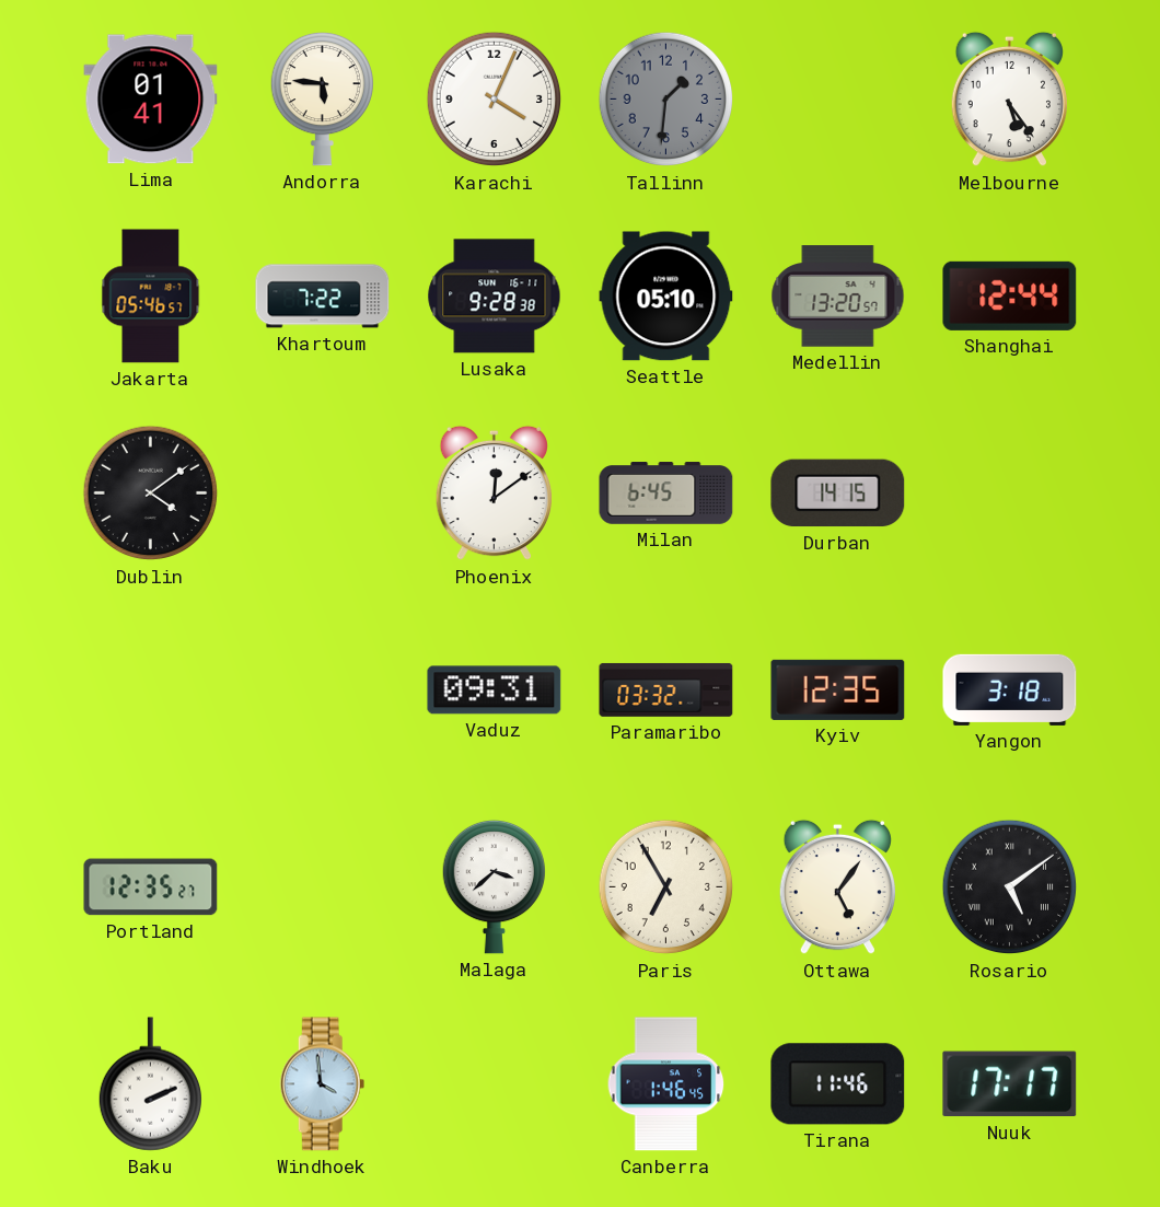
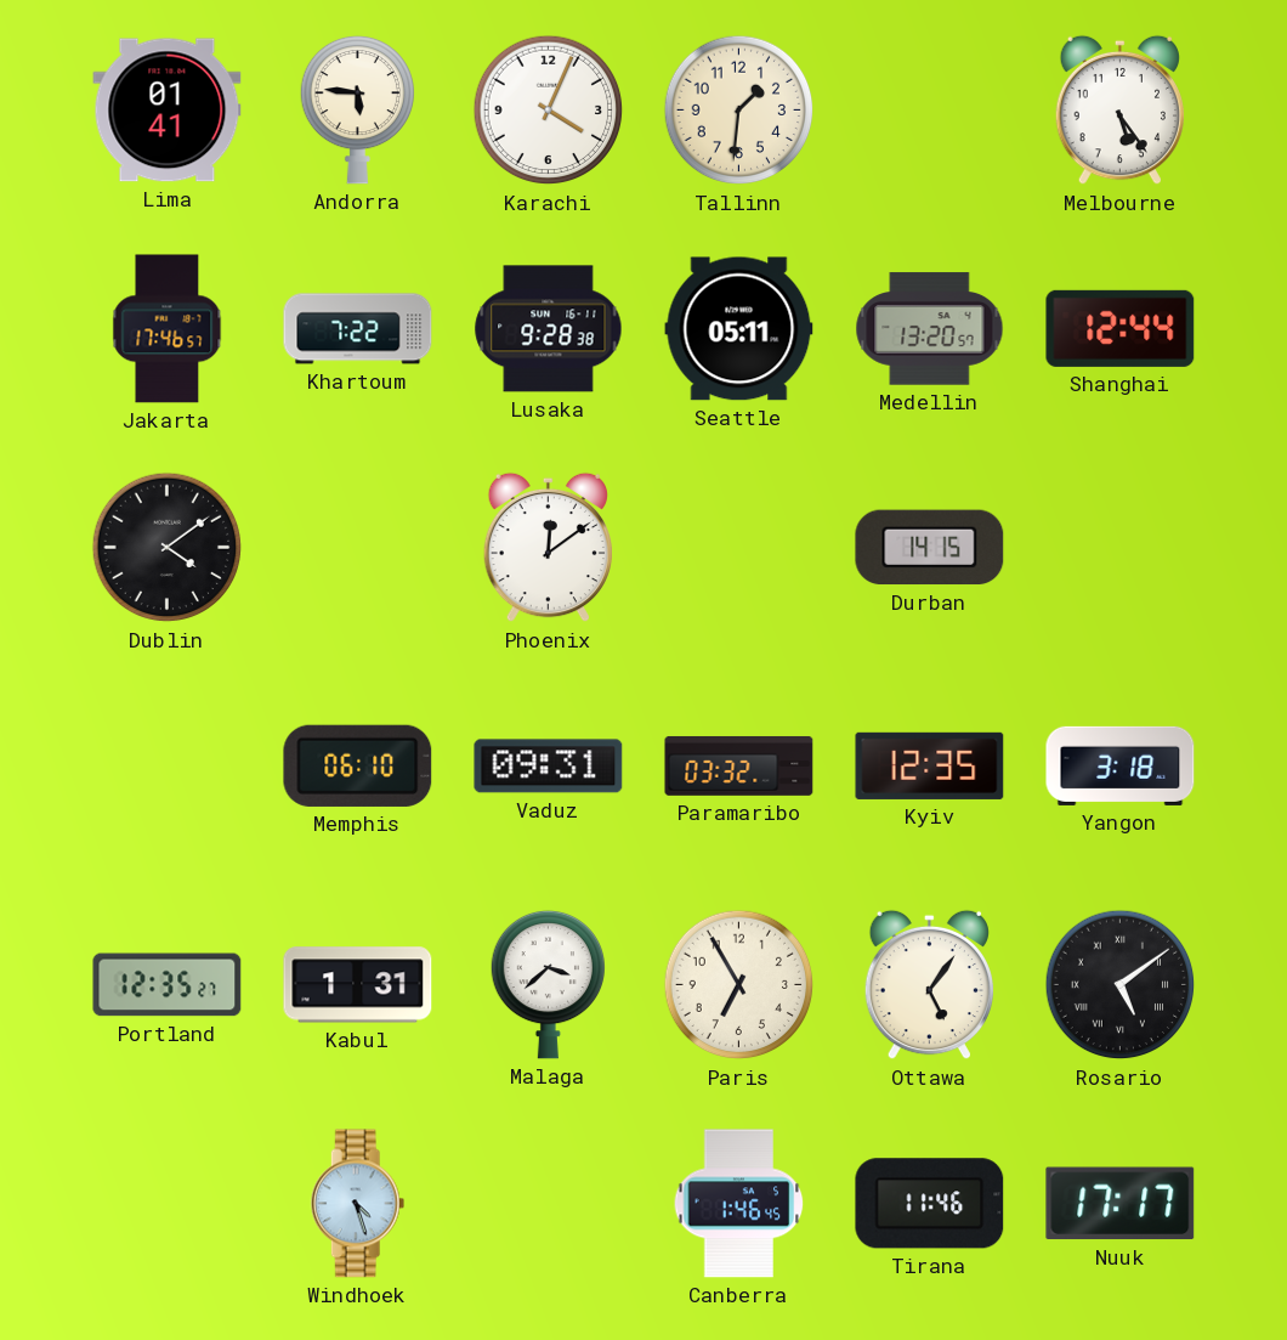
Tallinn dial: grey -> cream (739, 111)
Jakarta: 05:46 -> 17:46 (168, 329)
Seattle: 05:10 -> 05:11 (739, 329)
Milan: 6:45 -> none (666, 494)
Memphis: none -> 06:10 (358, 765)
Kabul: none -> 1:31 (358, 985)
Baku: 2:11 -> none (150, 1084)
Windhoek: 3:59 -> 4:27 (358, 1204)
